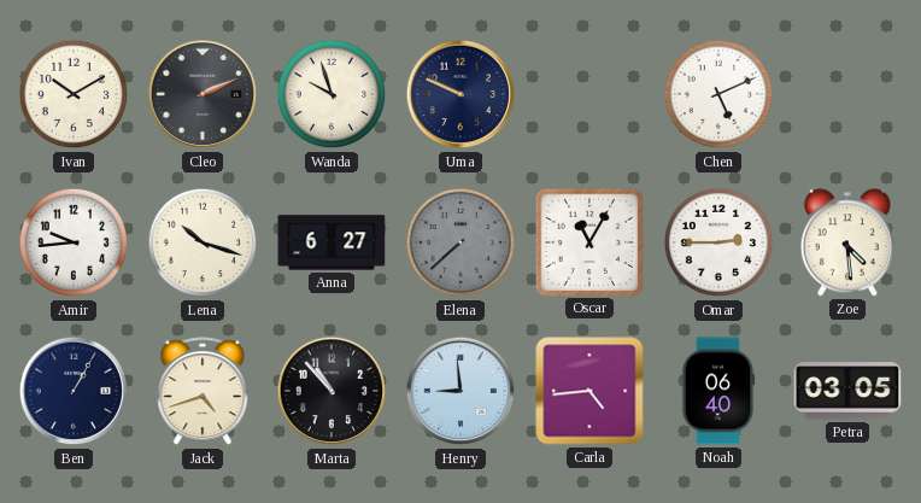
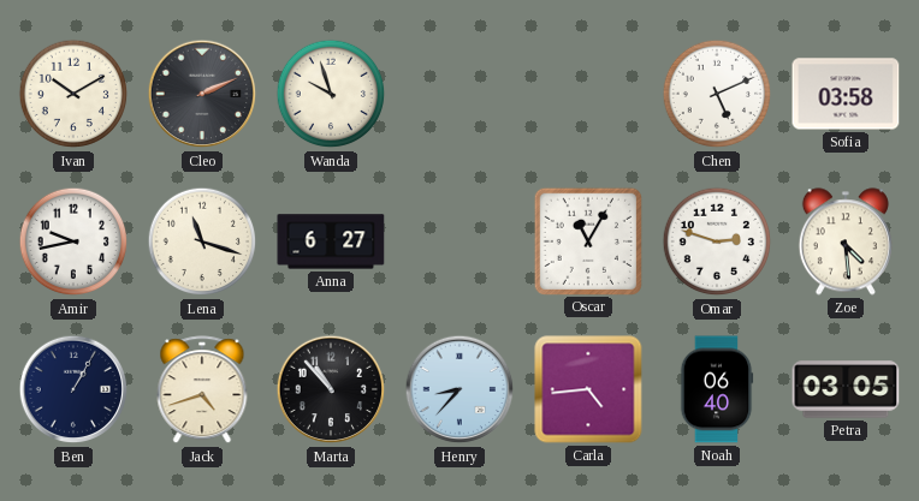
Uma: 9:49 -> none (461, 94)
Sofia: none -> 03:58 (846, 94)
Amir: 9:44 -> 9:43 (73, 241)
Lena: 10:18 -> 11:18 (202, 241)
Elena: 7:38 -> none (461, 242)
Omar: 2:45 -> 2:48 (717, 241)
Henry: 8:59 -> 8:37 (459, 389)
